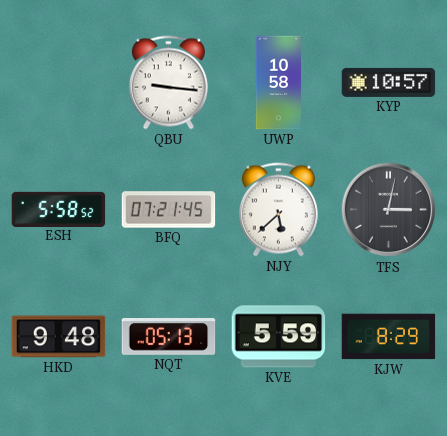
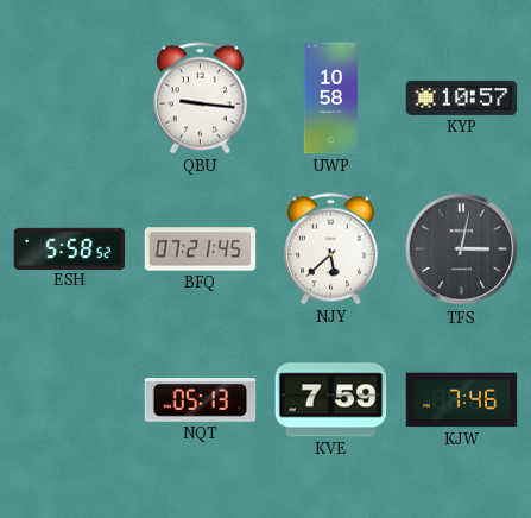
HKD: 9:48 -> none (59, 337)
KVE: 5:59 -> 7:59 (331, 400)
KJW: 8:29 -> 7:46 (462, 400)
